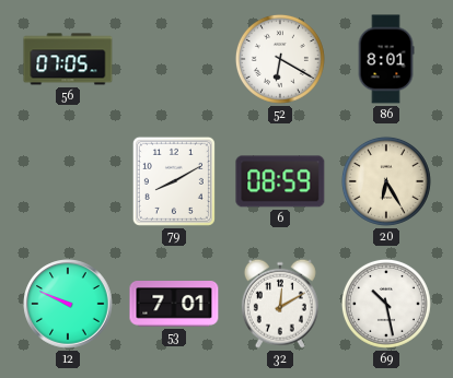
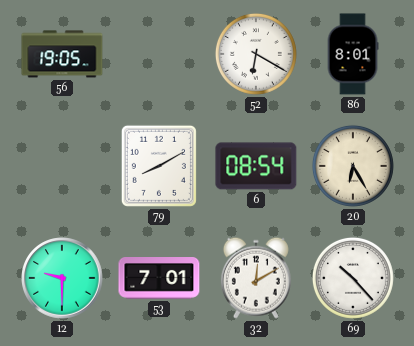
56: 07:05 -> 19:05 (62, 54)
6: 08:59 -> 08:54 (256, 166)
12: 9:49 -> 9:30 (62, 278)
69: 10:28 -> 10:23 (353, 278)
